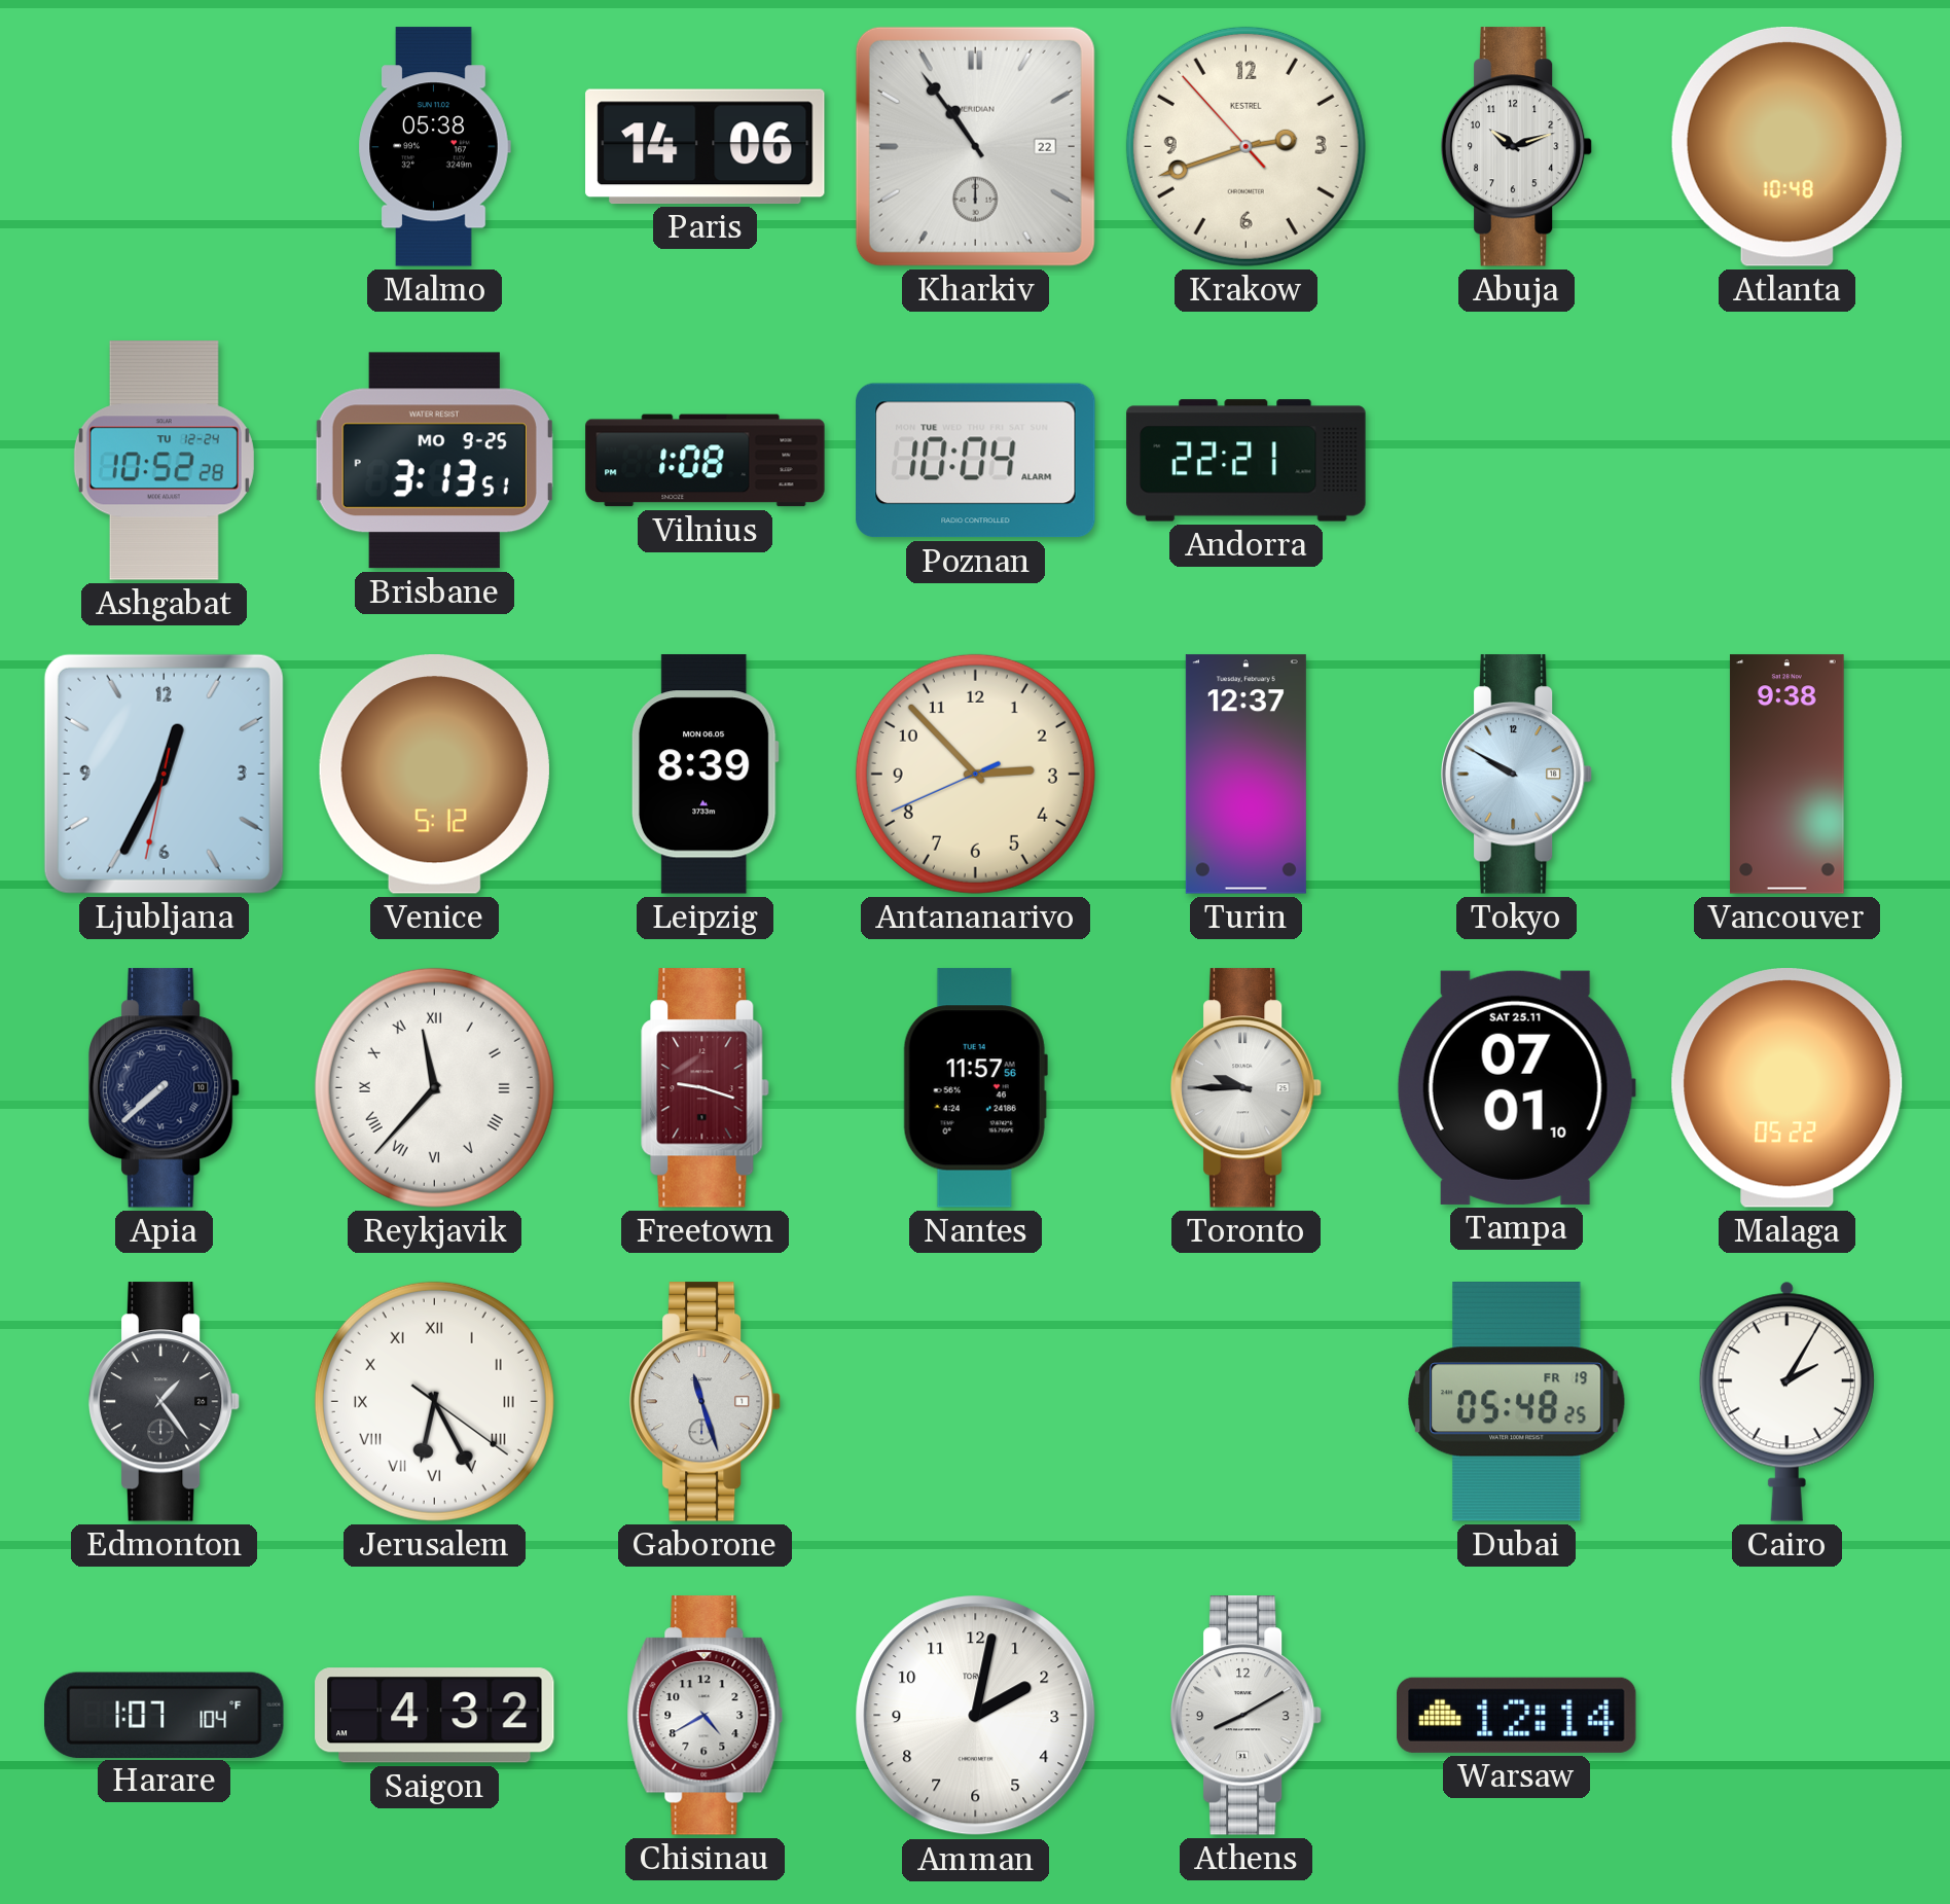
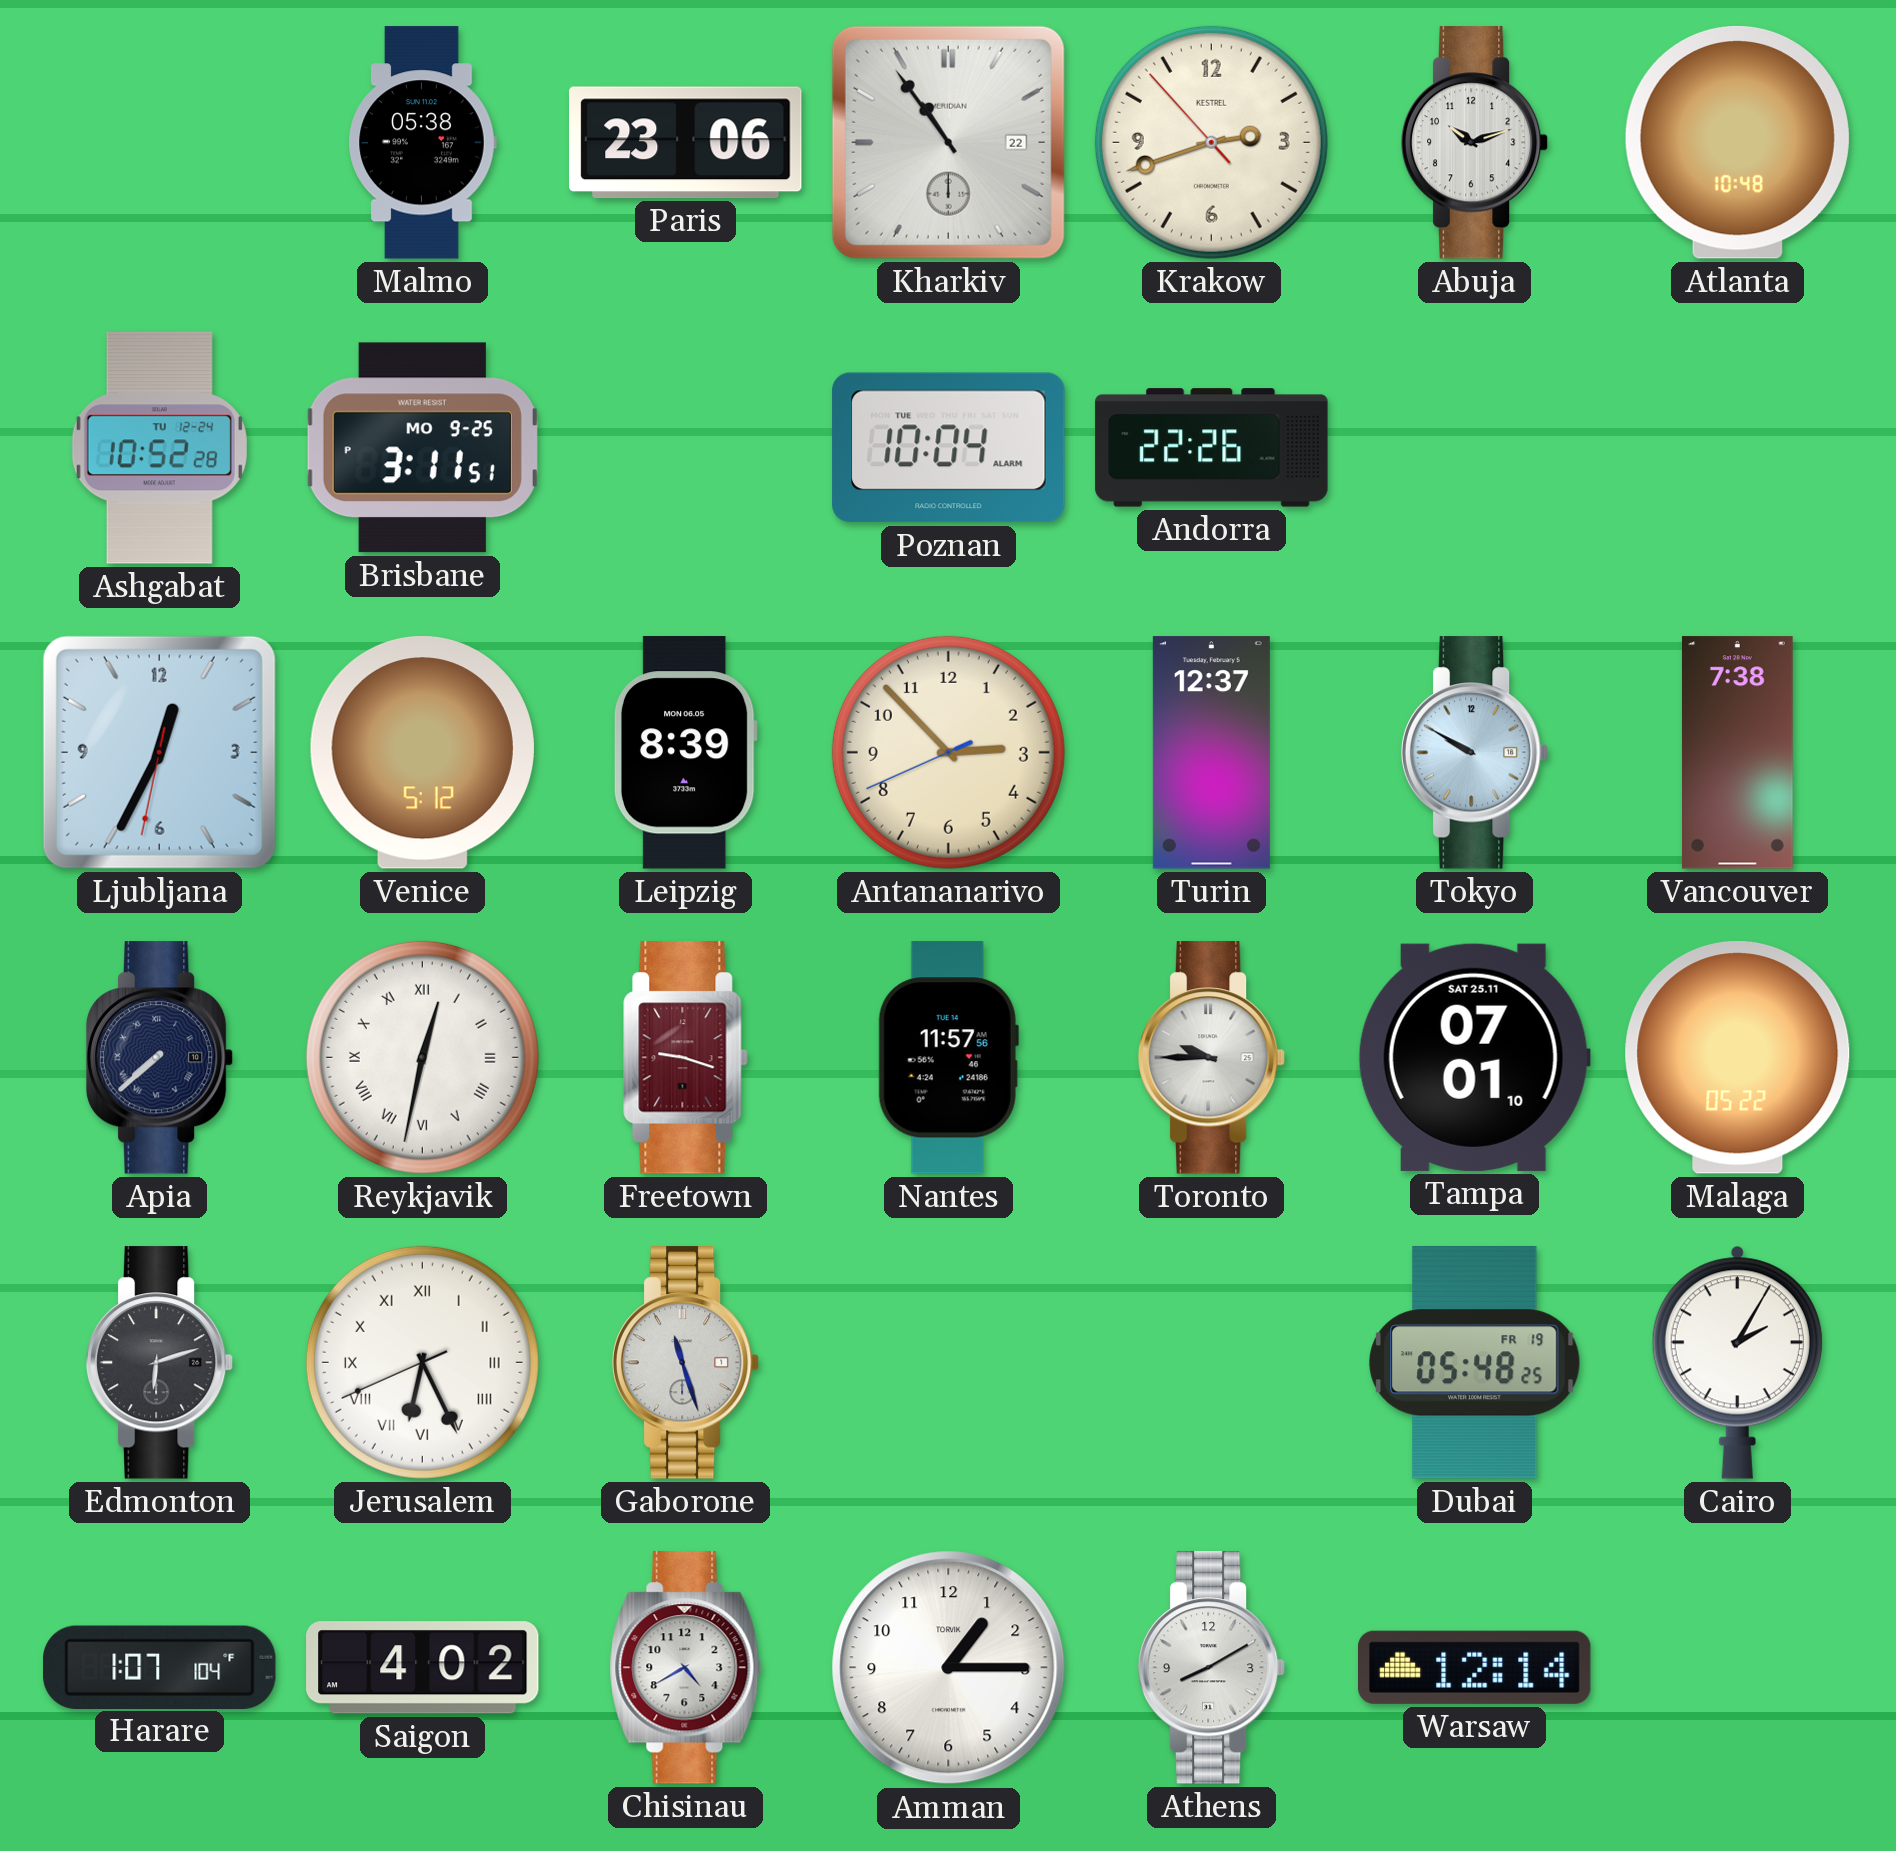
Paris: 14:06 -> 23:06 (686, 142)
Brisbane: 3:13 -> 3:11 (422, 448)
Vilnius: 1:08 -> none (706, 461)
Andorra: 22:21 -> 22:26 (1212, 448)
Vancouver: 9:38 -> 7:38 (1737, 753)
Reykjavik: 11:37 -> 12:32 (422, 1057)
Edmonton: 1:24 -> 6:12 (160, 1363)
Jerusalem: 6:25:21 -> 6:25:41 (422, 1362)
Saigon: 4:32 -> 4:02 (423, 1668)
Amman: 2:02 -> 1:15 (949, 1668)
